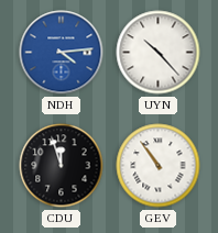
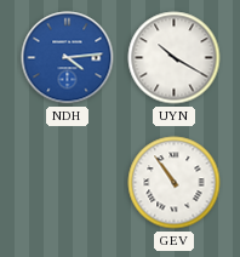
UYN: 10:23 -> 10:20 (175, 58)
CDU: 11:57 -> none (62, 166)
